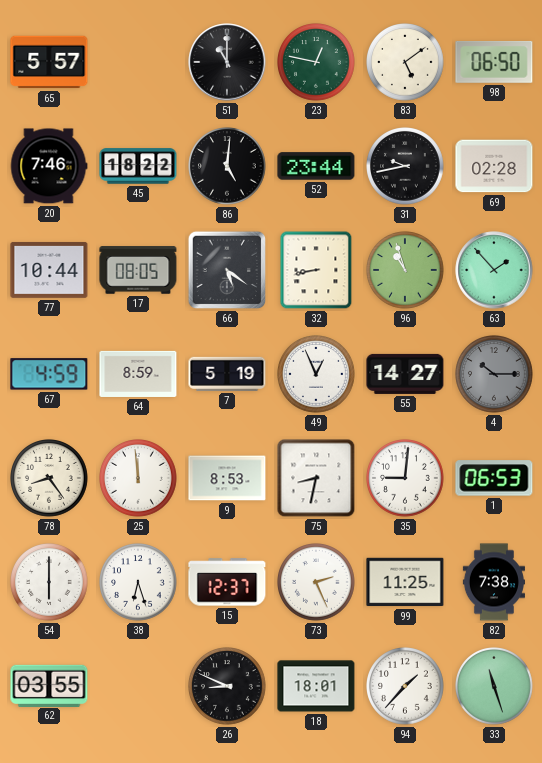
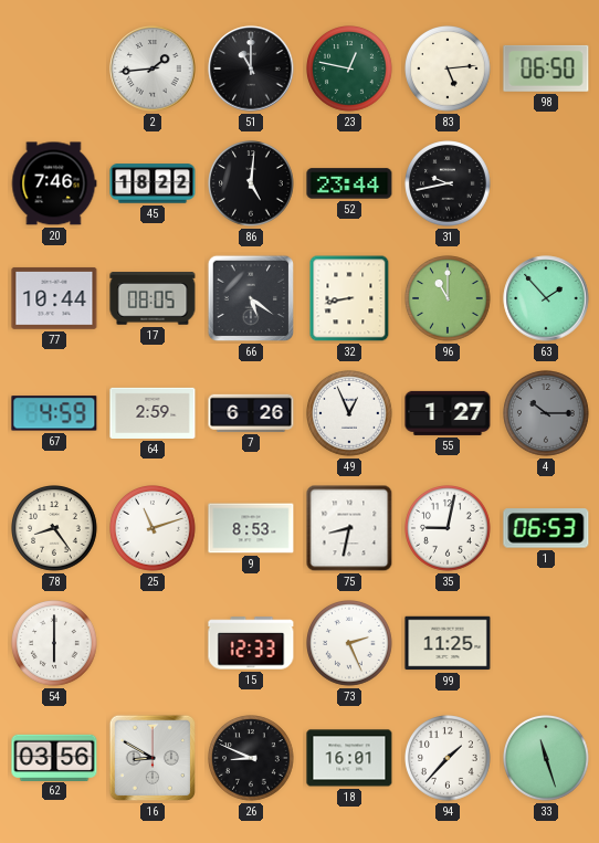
65: 5:57 -> none (49, 62)
2: none -> 1:44 (153, 69)
83: 5:09 -> 5:14 (449, 70)
69: 02:28 -> none (494, 166)
96: 10:57 -> 11:00 (449, 299)
64: 8:59 -> 2:59 (153, 413)
7: 5:19 -> 6:26 (251, 413)
55: 14:27 -> 1:27 (448, 413)
25: 11:59 -> 11:12 (154, 529)
35: 9:01 -> 9:02 (449, 529)
38: 6:27 -> none (139, 583)
15: 12:37 -> 12:33 (251, 643)
82: 7:38 -> none (494, 582)
62: 03:55 -> 03:56 (54, 757)
16: none -> 8:50 (153, 758)
18: 18:01 -> 16:01 (349, 758)
